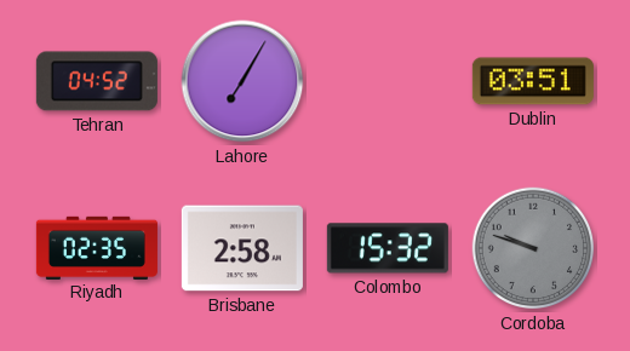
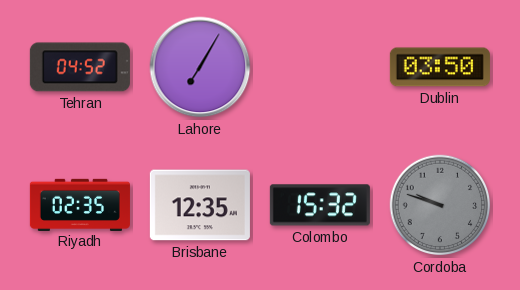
Dublin: 03:51 -> 03:50 (440, 67)
Brisbane: 2:58 -> 12:35 (200, 205)
